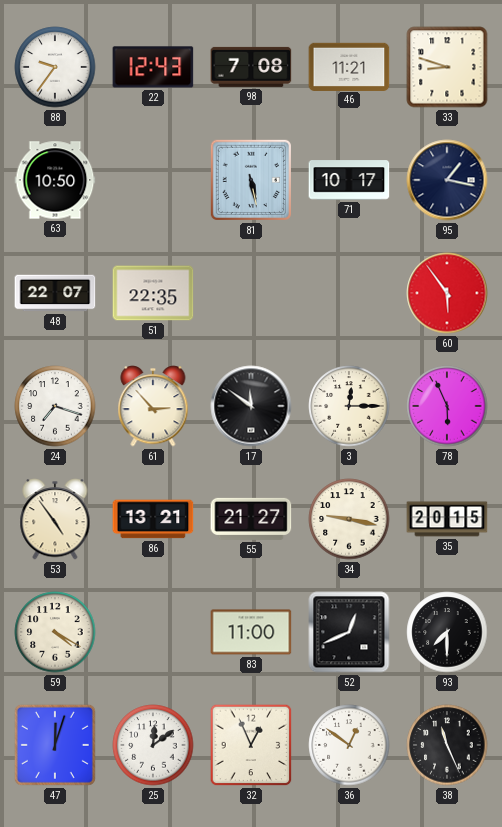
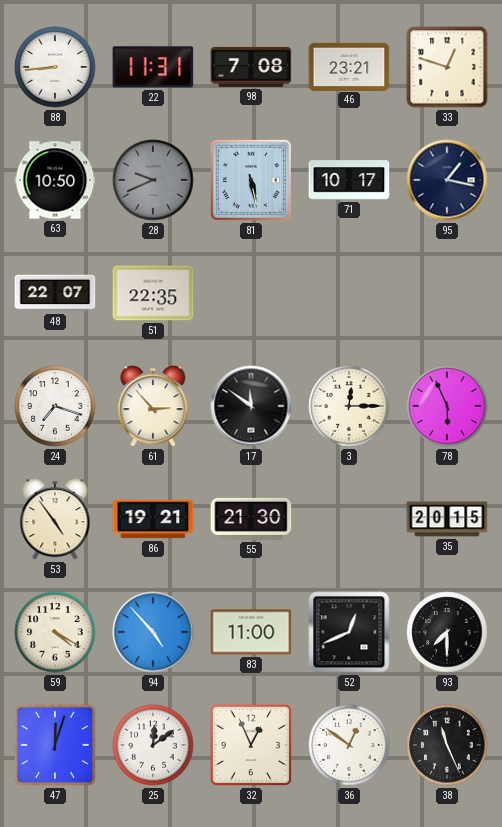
88: 9:36 -> 8:44 (55, 67)
22: 12:43 -> 11:31 (153, 67)
46: 11:21 -> 23:21 (349, 66)
33: 8:48 -> 12:48 (447, 67)
28: none -> 9:41 (153, 180)
60: 5:54 -> none (447, 293)
86: 13:21 -> 19:21 (153, 519)
55: 21:27 -> 21:30 (251, 519)
34: 9:17 -> none (349, 519)
94: none -> 4:53 (153, 632)
